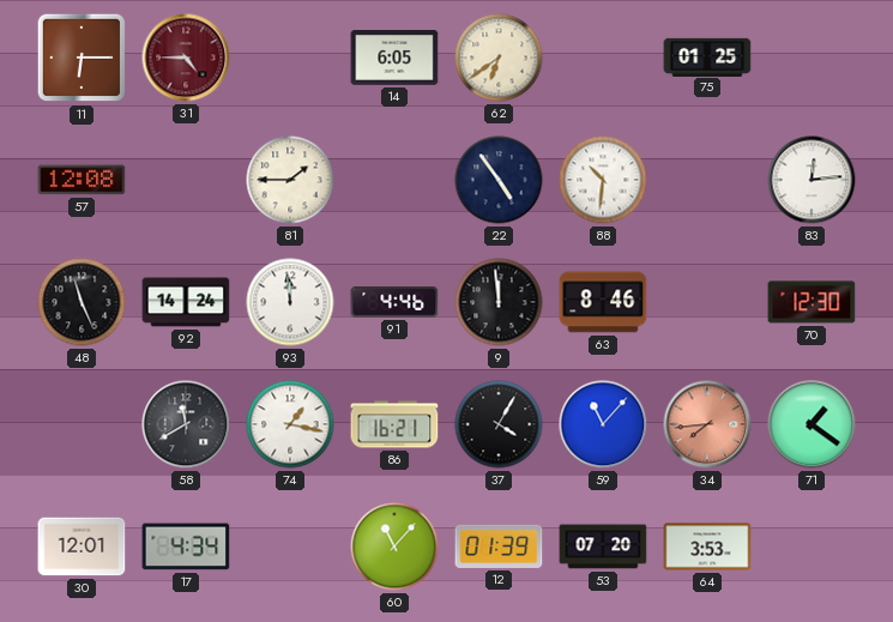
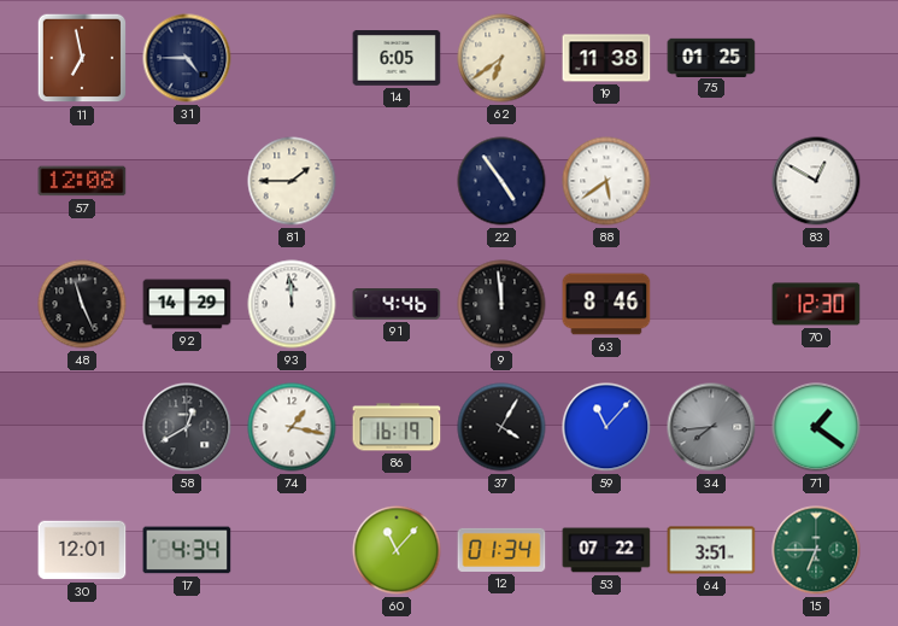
11: 6:15 -> 6:58 (82, 58)
31 dial: burgundy -> navy (187, 58)
19: none -> 11:38 (606, 58)
88: 10:31 -> 5:39 (606, 181)
83: 12:14 -> 12:50 (816, 181)
92: 14:24 -> 14:29 (187, 304)
58: 11:40 -> 12:40 (187, 427)
86: 16:21 -> 16:19 (397, 427)
34 dial: salmon -> grey (711, 427)
12: 01:39 -> 01:34 (501, 550)
53: 07:20 -> 07:22 (606, 550)
64: 3:53 -> 3:51 (711, 550)
15: none -> 6:45 (816, 550)
